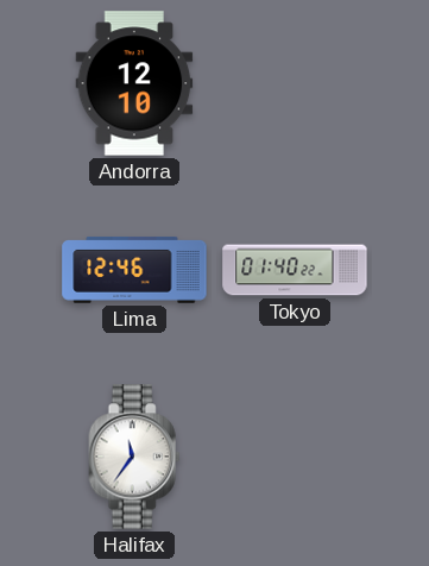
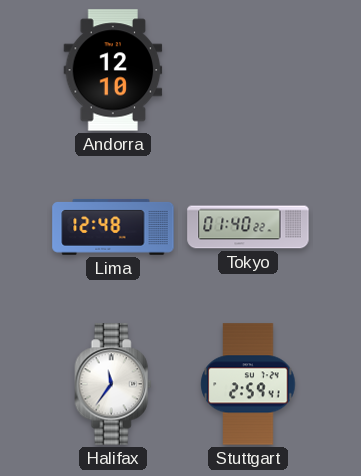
Lima: 12:46 -> 12:48 (113, 227)
Stuttgart: none -> 2:59 (248, 384)
